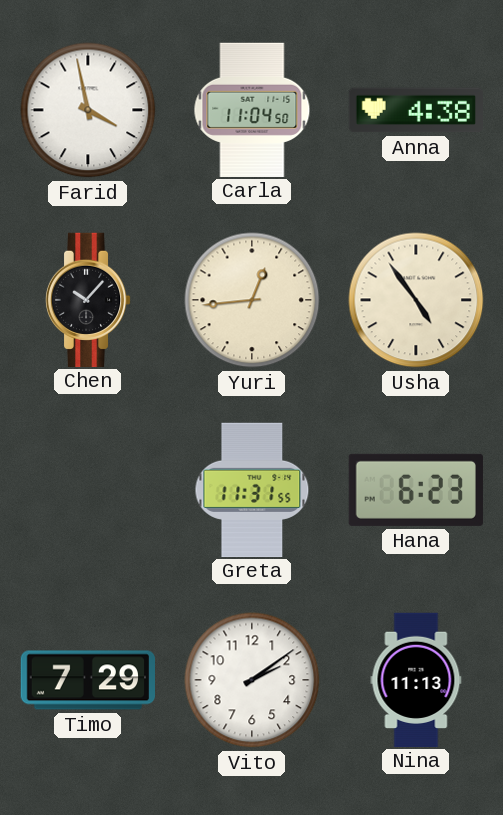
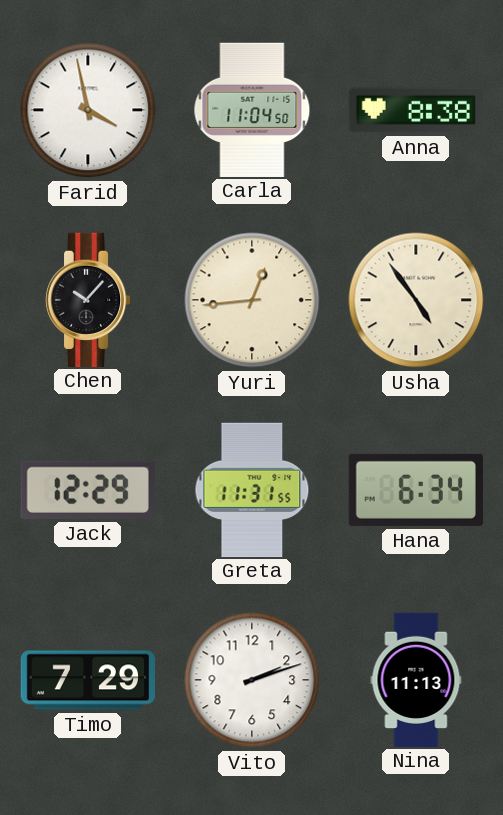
Anna: 4:38 -> 8:38 (415, 110)
Jack: none -> 12:29 (88, 490)
Hana: 6:23 -> 6:34 (416, 490)
Vito: 2:09 -> 2:12 (252, 680)
